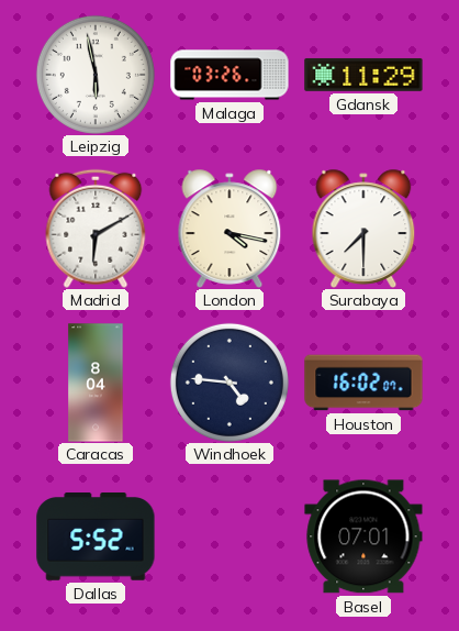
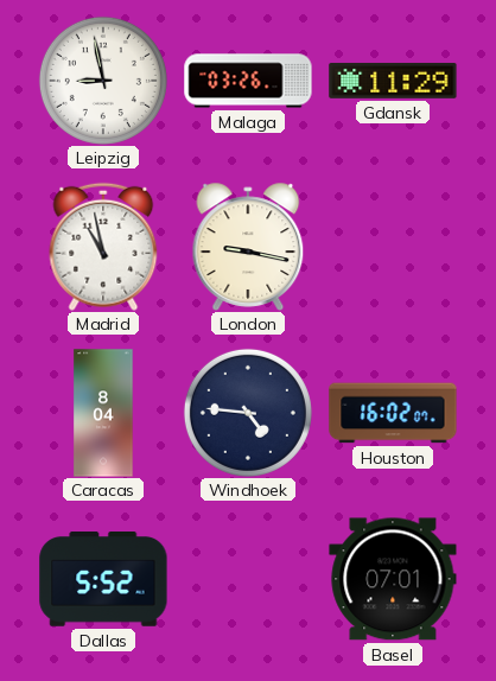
Leipzig: 5:58 -> 8:58 (103, 81)
Madrid: 6:10 -> 10:58 (103, 247)
London: 4:17 -> 9:17 (248, 247)
Surabaya: 7:30 -> none (363, 229)
